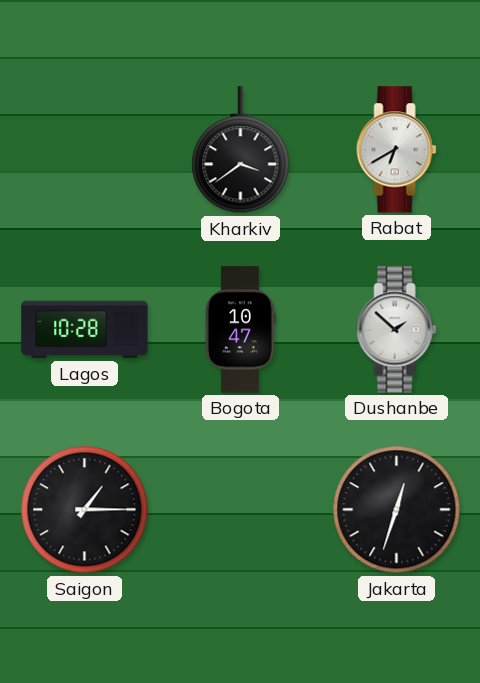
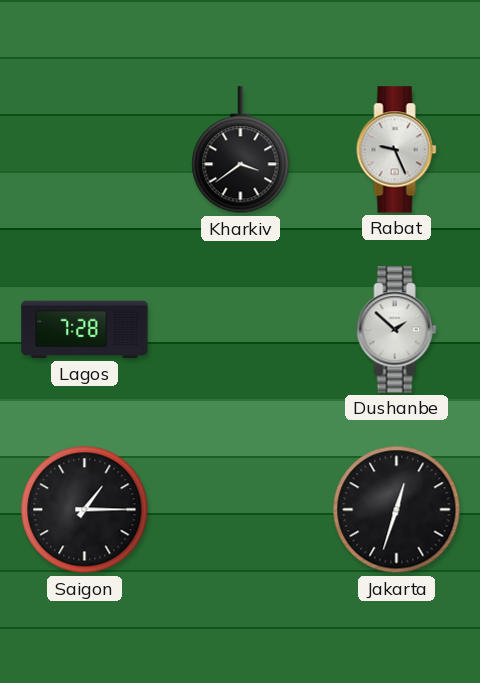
Rabat: 6:40 -> 9:26 (397, 150)
Lagos: 10:28 -> 7:28 (85, 330)
Bogota: 10:47 -> none (241, 330)
